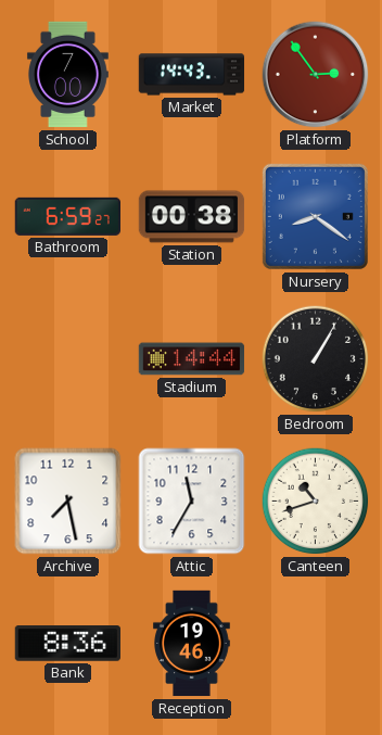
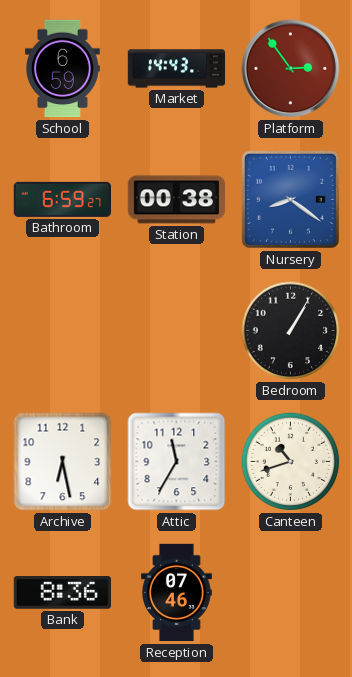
School: 7:00 -> 6:59 (62, 69)
Stadium: 14:44 -> none (192, 359)
Archive: 7:28 -> 6:28 (63, 462)
Reception: 19:46 -> 07:46 (177, 593)
